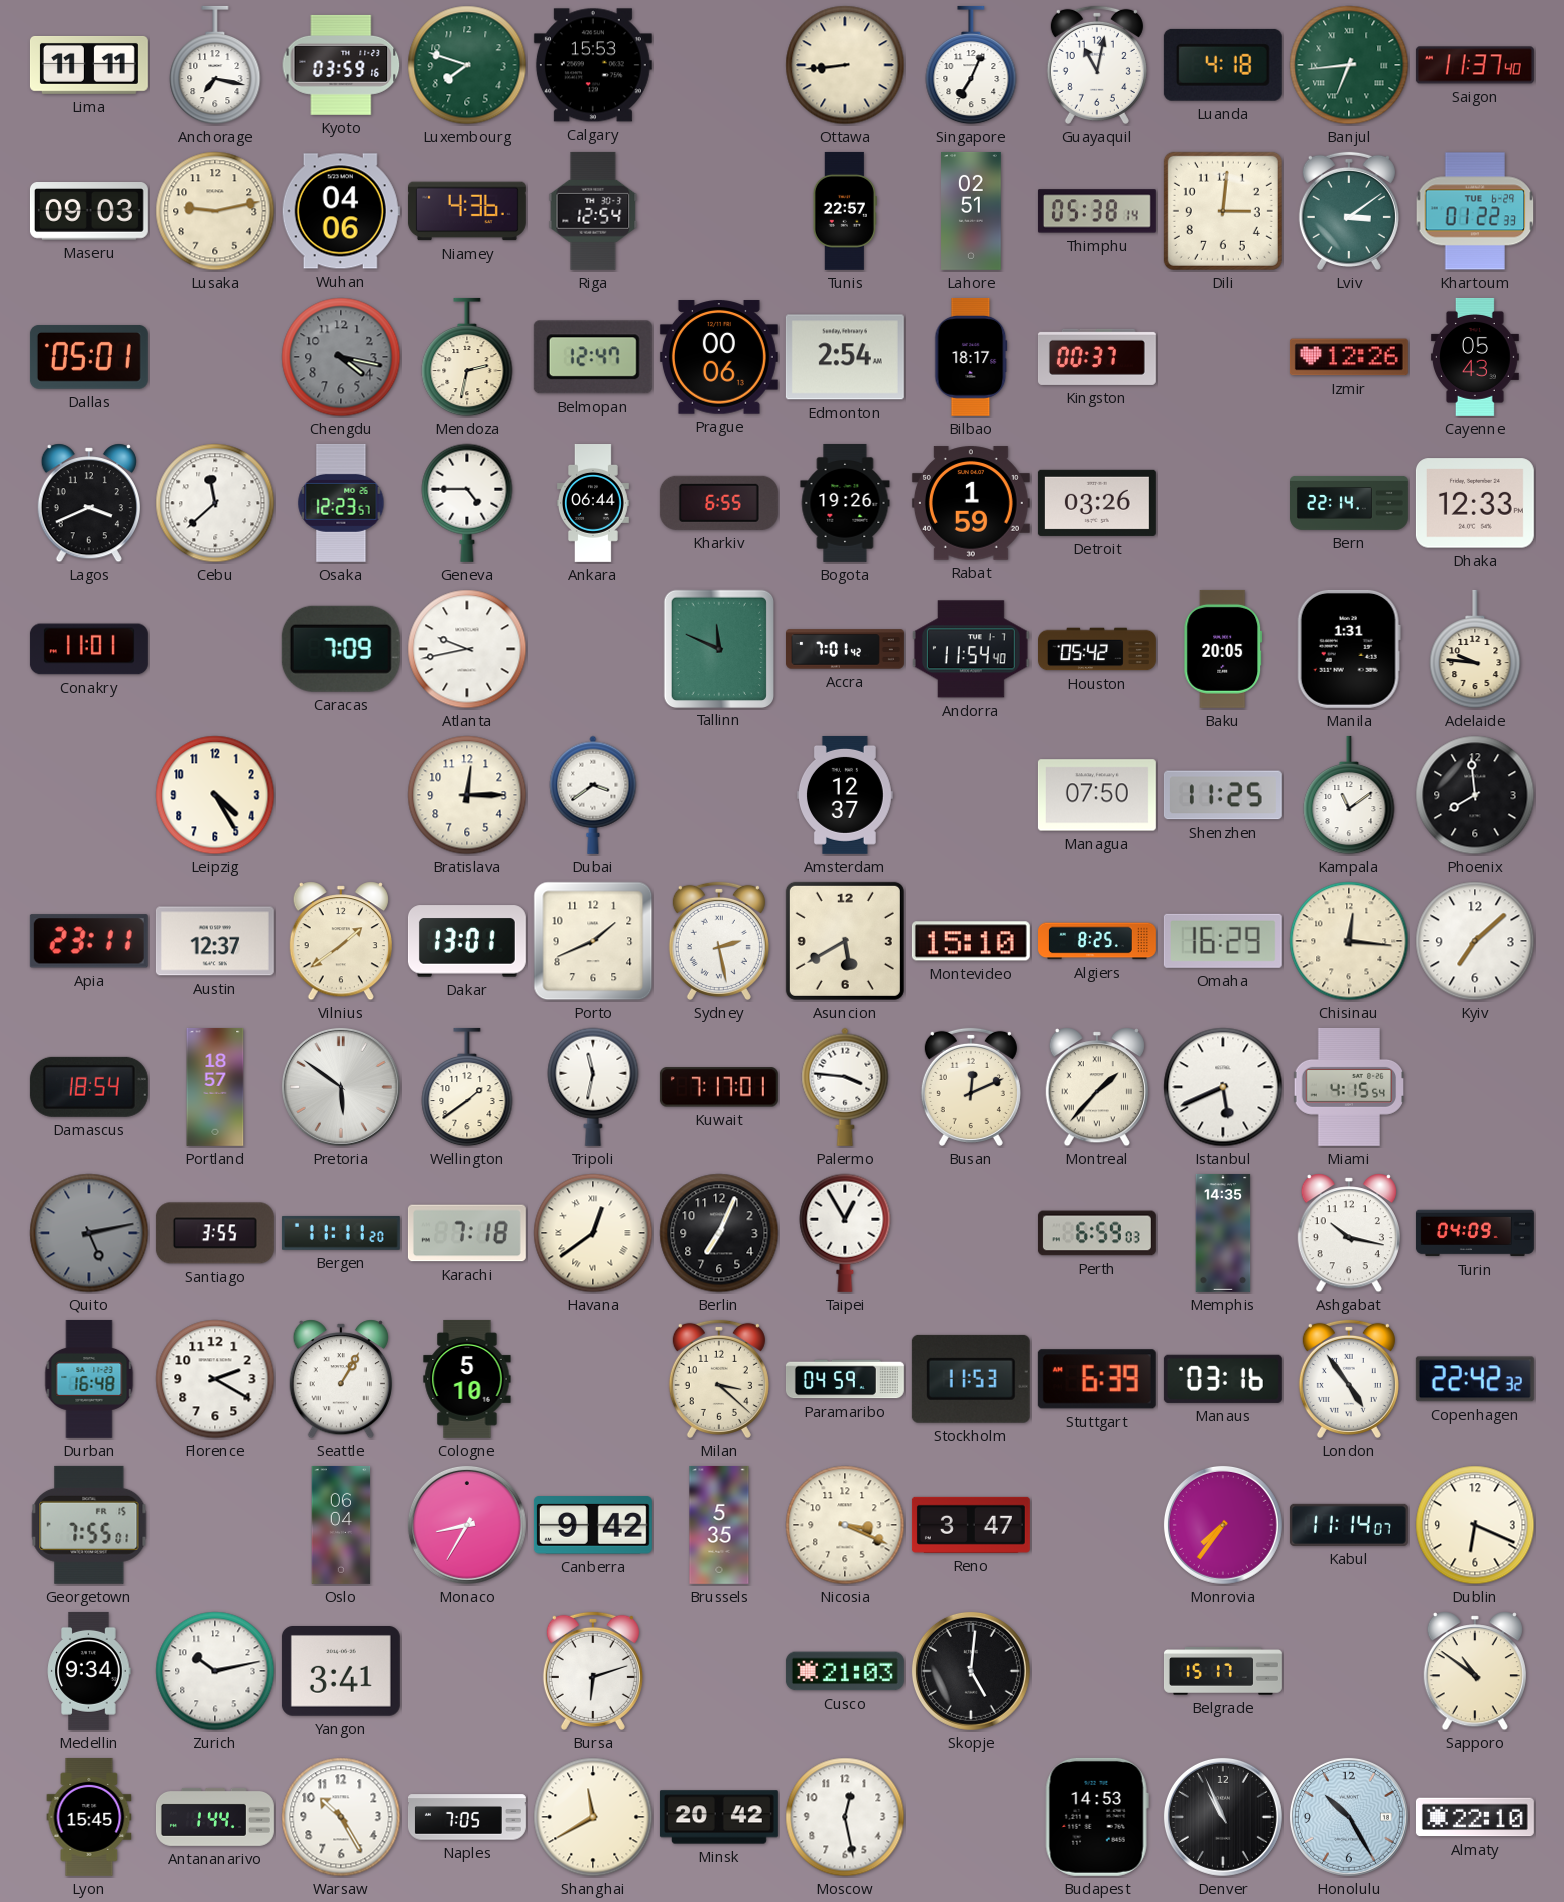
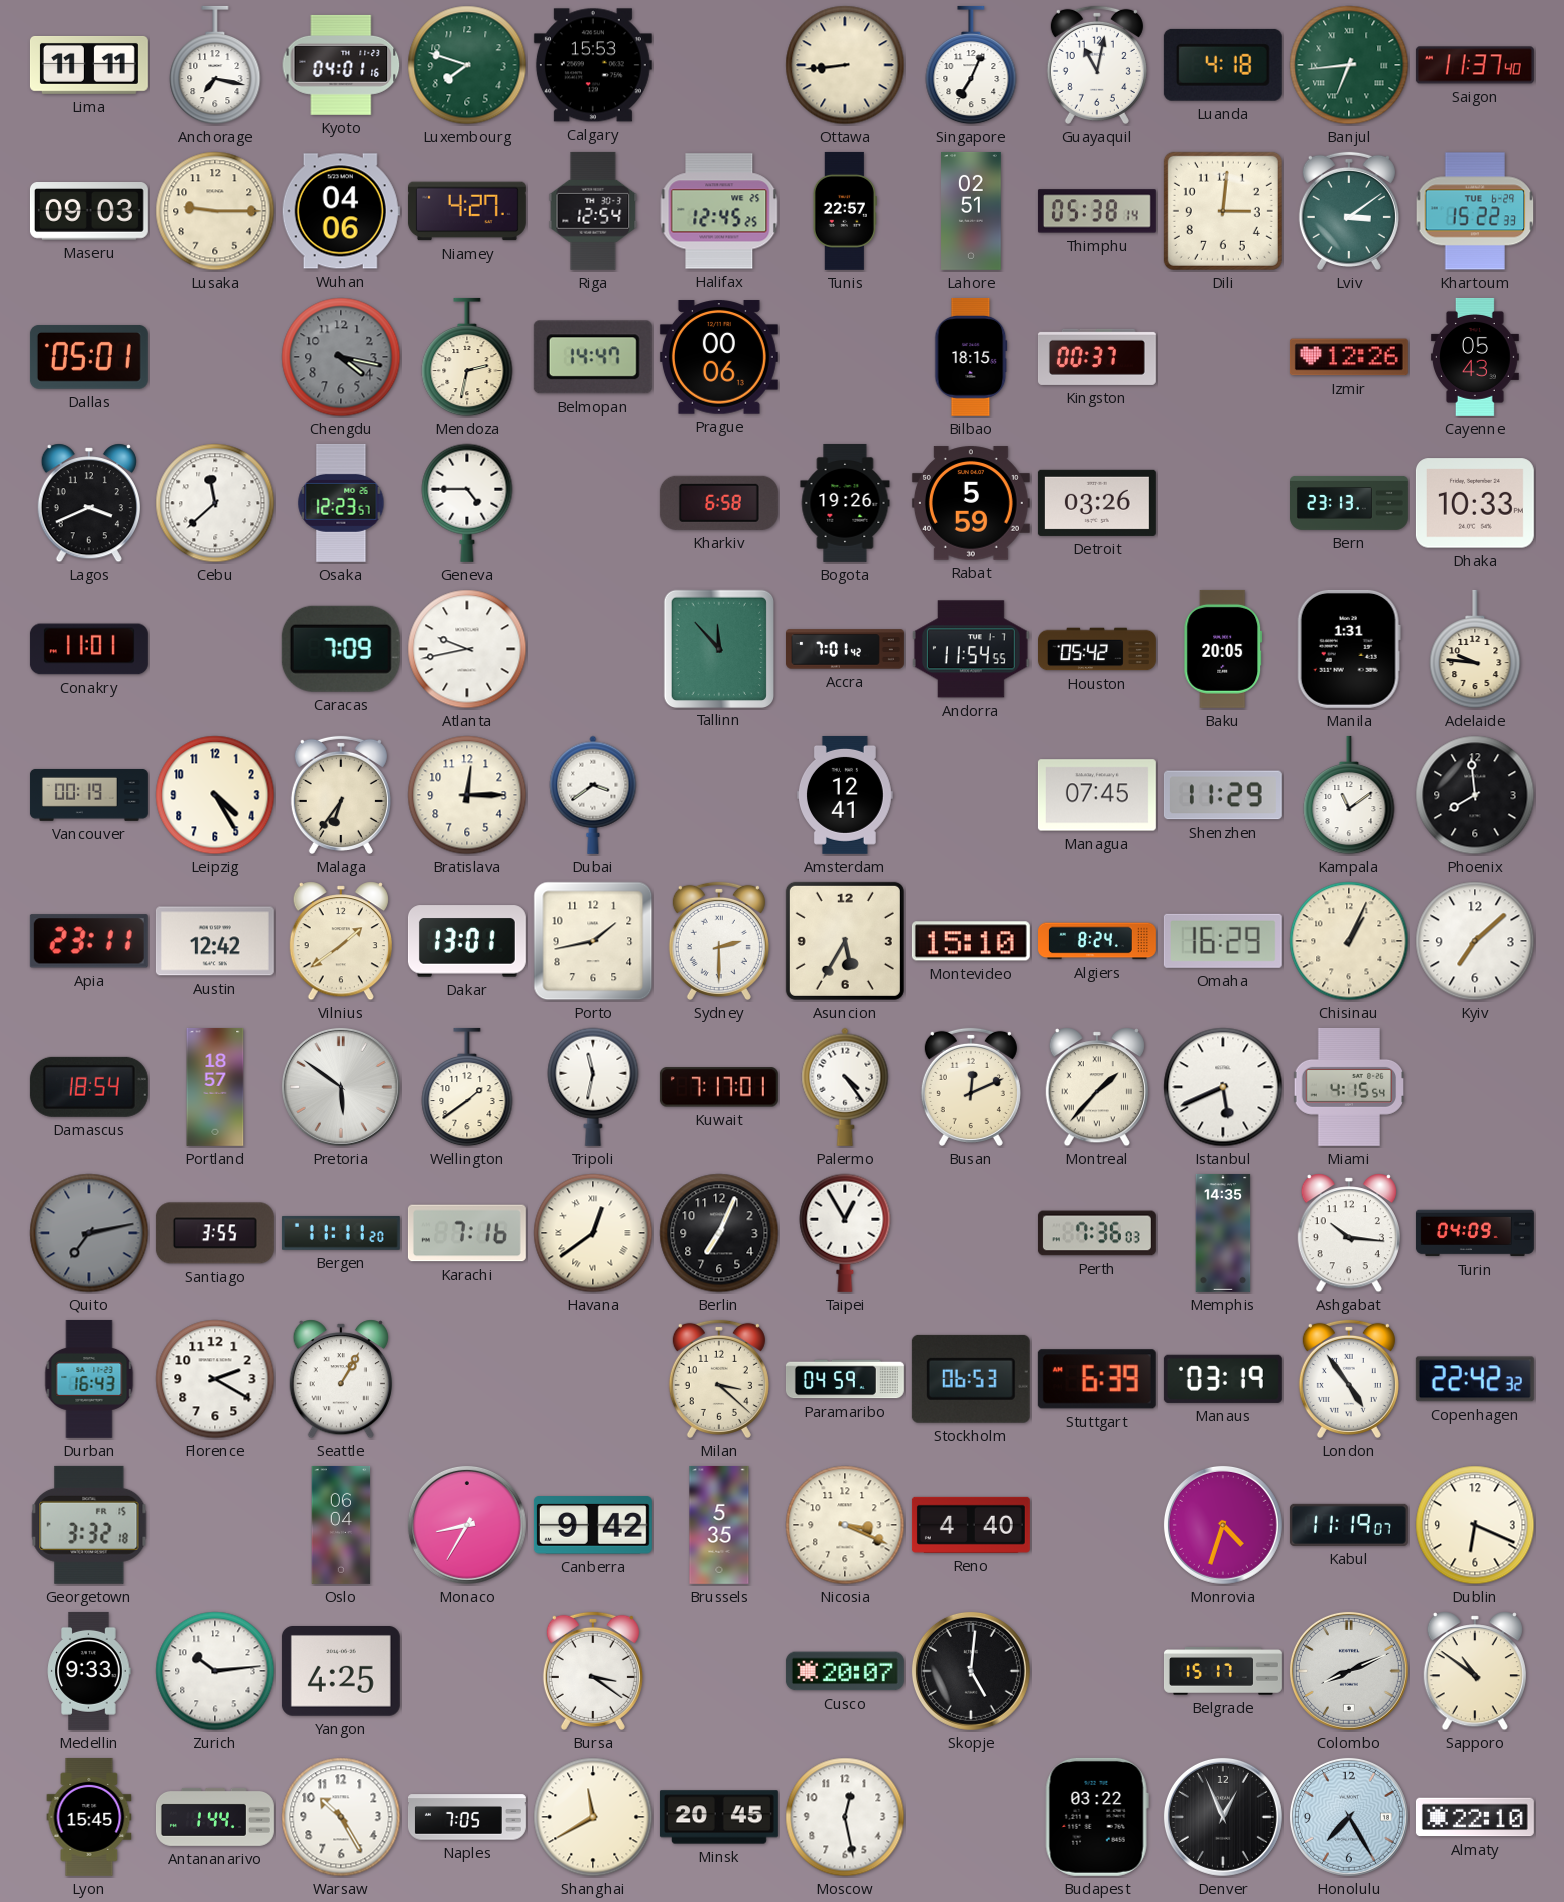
Kyoto: 03:59 -> 04:01 (341, 65)
Lusaka: 9:13 -> 9:15 (215, 211)
Niamey: 4:36 -> 4:27 (467, 211)
Halifax: none -> 12:45 (719, 211)
Khartoum: 01:22 -> 15:22 (1475, 211)
Belmopan: 12:47 -> 14:47 (593, 357)
Edmonton: 2:54 -> none (845, 357)
Bilbao: 18:17 -> 18:15 (971, 357)
Ankara: 06:44 -> none (593, 504)
Kharkiv: 6:55 -> 6:58 (719, 503)
Rabat: 1:59 -> 5:59 (971, 503)
Bern: 22:14 -> 23:13 (1350, 504)
Dhaka: 12:33 -> 10:33 (1475, 503)
Tallinn: 11:49 -> 11:53 (718, 648)
Andorra: 11:54:40 -> 11:54:55 (971, 649)
Vancouver: none -> 00:19 (89, 795)
Malaga: none -> 6:36 (341, 795)
Amsterdam: 12:37 -> 12:41 (845, 795)
Managua: 07:50 -> 07:45 (1097, 795)
Shenzhen: 11:25 -> 11:29 (1223, 795)
Austin: 12:37 -> 12:42 (215, 941)
Porto: 1:41 -> 1:43 (593, 941)
Sydney: 2:28 -> 2:30 (719, 941)
Asuncion: 5:40 -> 5:35 (845, 941)
Algiers: 8:25 -> 8:24 (1098, 941)
Chisinau: 12:16 -> 1:04 (1349, 941)
Palermo: 3:46 -> 4:24 (845, 1087)
Quito: 5:13 -> 7:13 (89, 1233)
Karachi: 7:18 -> 7:16 (467, 1233)
Perth: 6:59 -> 7:36 (1097, 1233)
Ashgabat: 10:17 -> 10:16 (1349, 1233)
Durban: 16:48 -> 16:43 (89, 1379)
Cologne: 5:10 -> none (467, 1379)
Stockholm: 11:53 -> 06:53 (971, 1379)
Manaus: 03:16 -> 03:19 (1223, 1379)
Georgetown: 7:55 -> 3:32 (89, 1525)
Reno: 3:47 -> 4:40 (971, 1525)
Monrovia: 7:36 -> 4:33 (1223, 1525)
Kabul: 11:14 -> 11:19 (1349, 1525)
Medellin: 9:34 -> 9:33 (89, 1671)
Zurich: 10:13 -> 10:14 (215, 1671)
Yangon: 3:41 -> 4:25 (341, 1672)
Bursa: 6:12 -> 3:21 (593, 1671)
Cusco: 21:03 -> 20:07 (845, 1671)
Colombo: none -> 8:11 (1349, 1671)
Minsk: 20:42 -> 20:45 (719, 1817)
Budapest: 14:53 -> 03:22 (1097, 1817)
Denver: 10:56 -> 12:56 (1223, 1817)
Honolulu: 10:25 -> 7:25 (1349, 1817)
